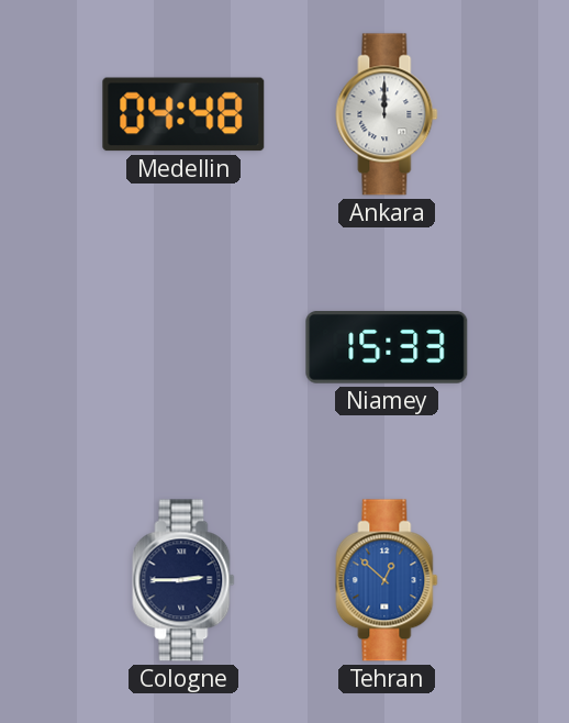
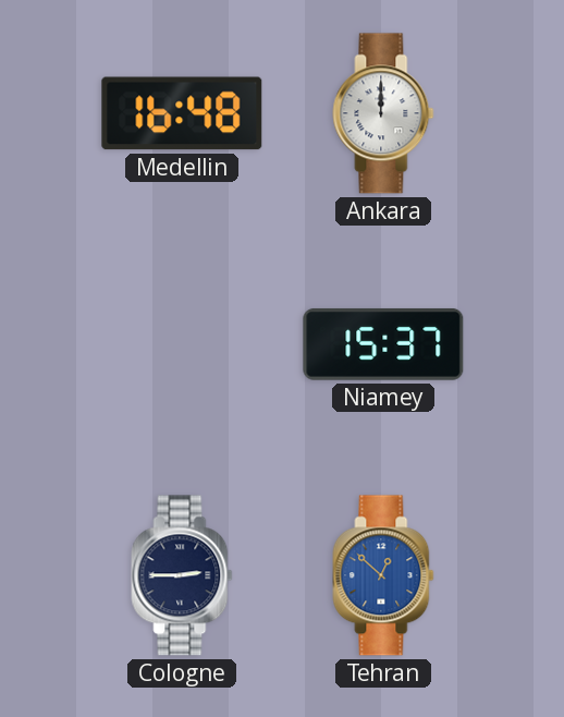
Medellin: 04:48 -> 16:48 (182, 113)
Niamey: 15:33 -> 15:37 (383, 344)
